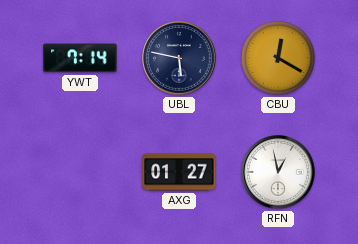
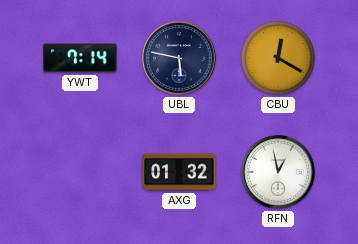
AXG: 01:27 -> 01:32 (179, 172)
